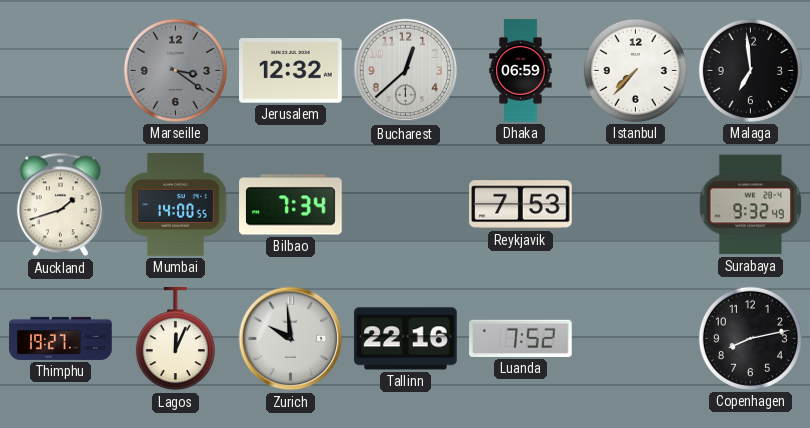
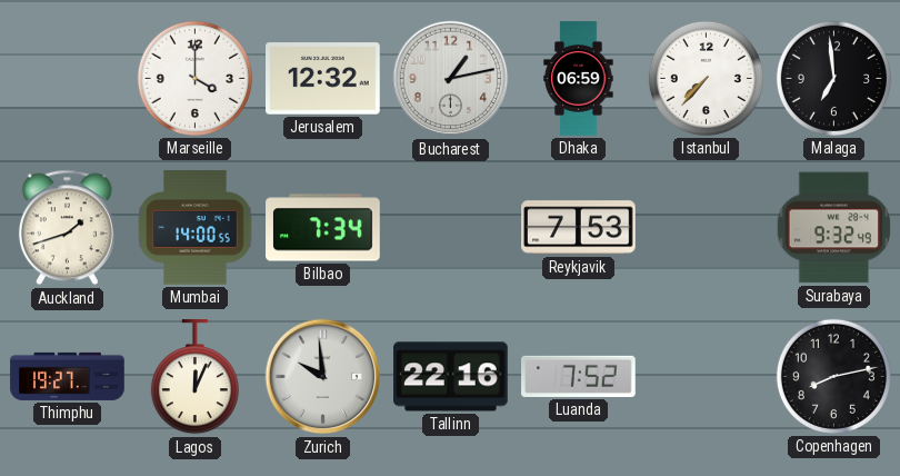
Marseille: 3:21 -> 4:00 (194, 78)
Marseille dial: grey -> white (194, 78)
Bucharest: 12:38 -> 1:13 (451, 79)
